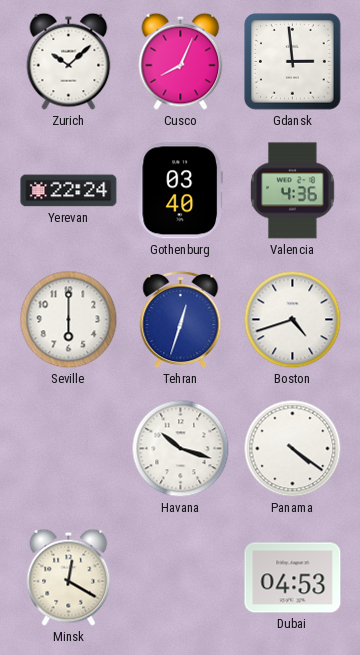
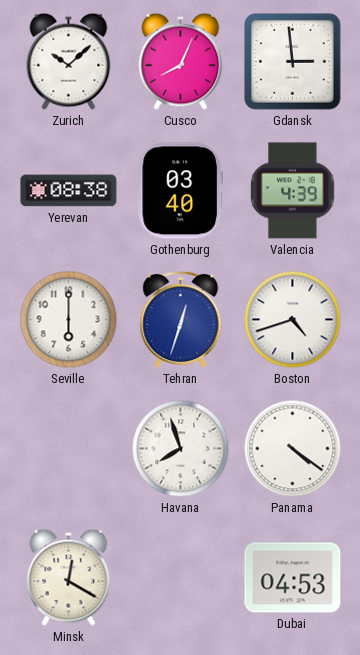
Yerevan: 22:24 -> 08:38 (69, 191)
Valencia: 4:36 -> 4:39 (293, 191)
Havana: 10:18 -> 7:57 (181, 449)
